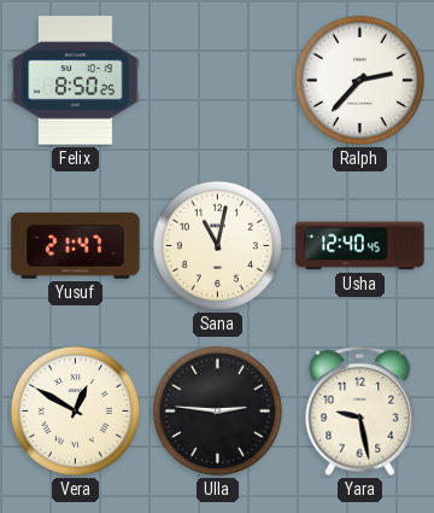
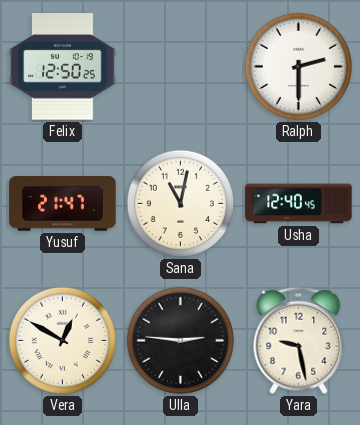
Felix: 8:50 -> 12:50 (63, 67)
Ralph: 2:37 -> 2:30 (298, 66)
